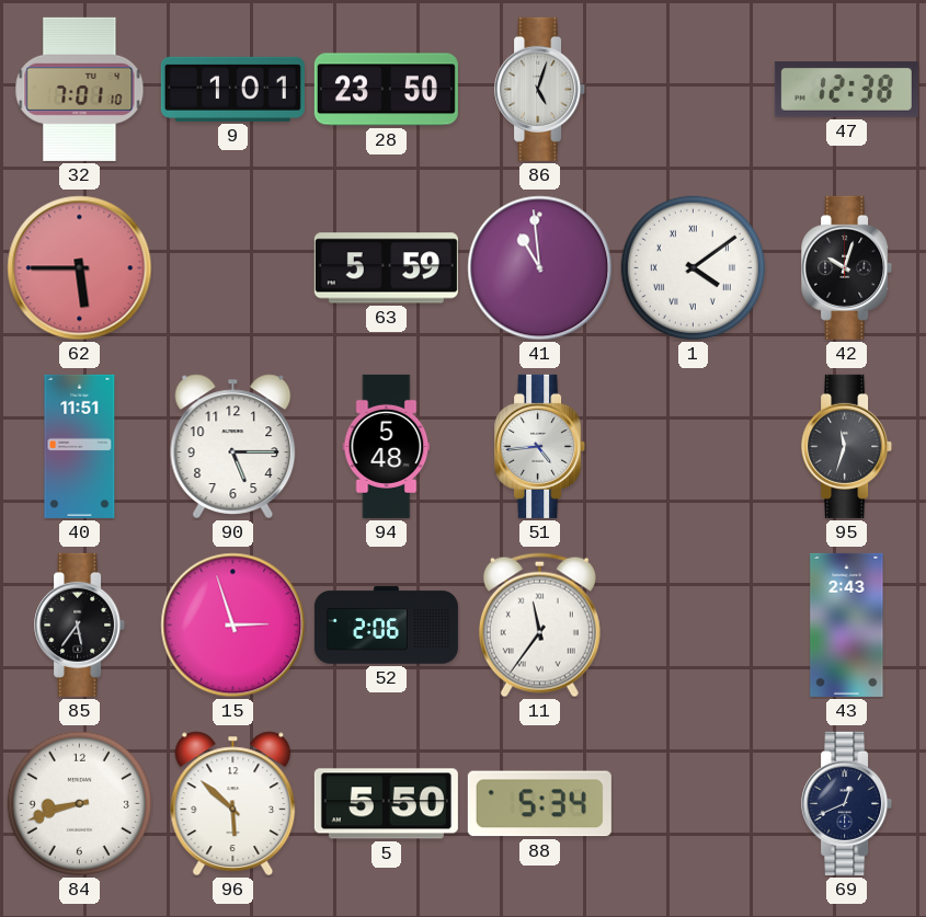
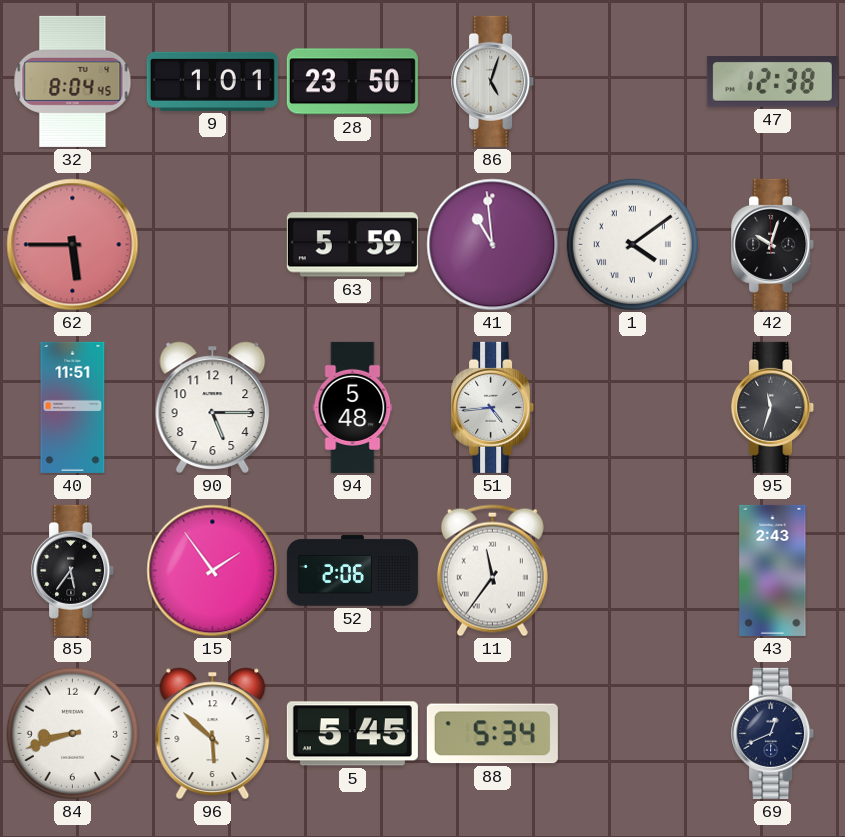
32: 7:01 -> 8:04 (73, 81)
15: 2:57 -> 1:54 (213, 571)
5: 5:50 -> 5:45 (352, 734)
